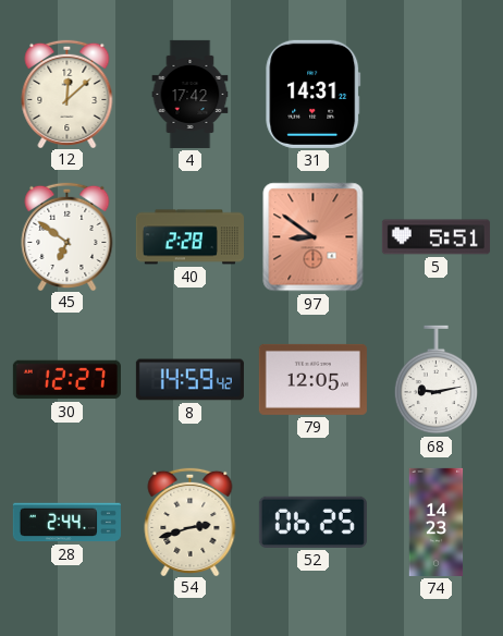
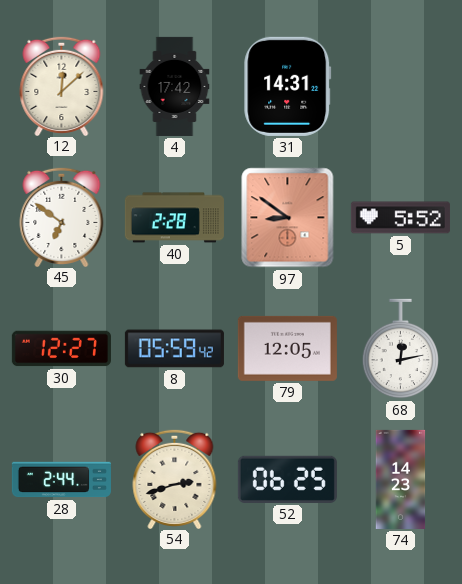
5: 5:51 -> 5:52 (400, 218)
8: 14:59 -> 05:59 (174, 349)
68: 9:13 -> 12:13 (400, 349)
